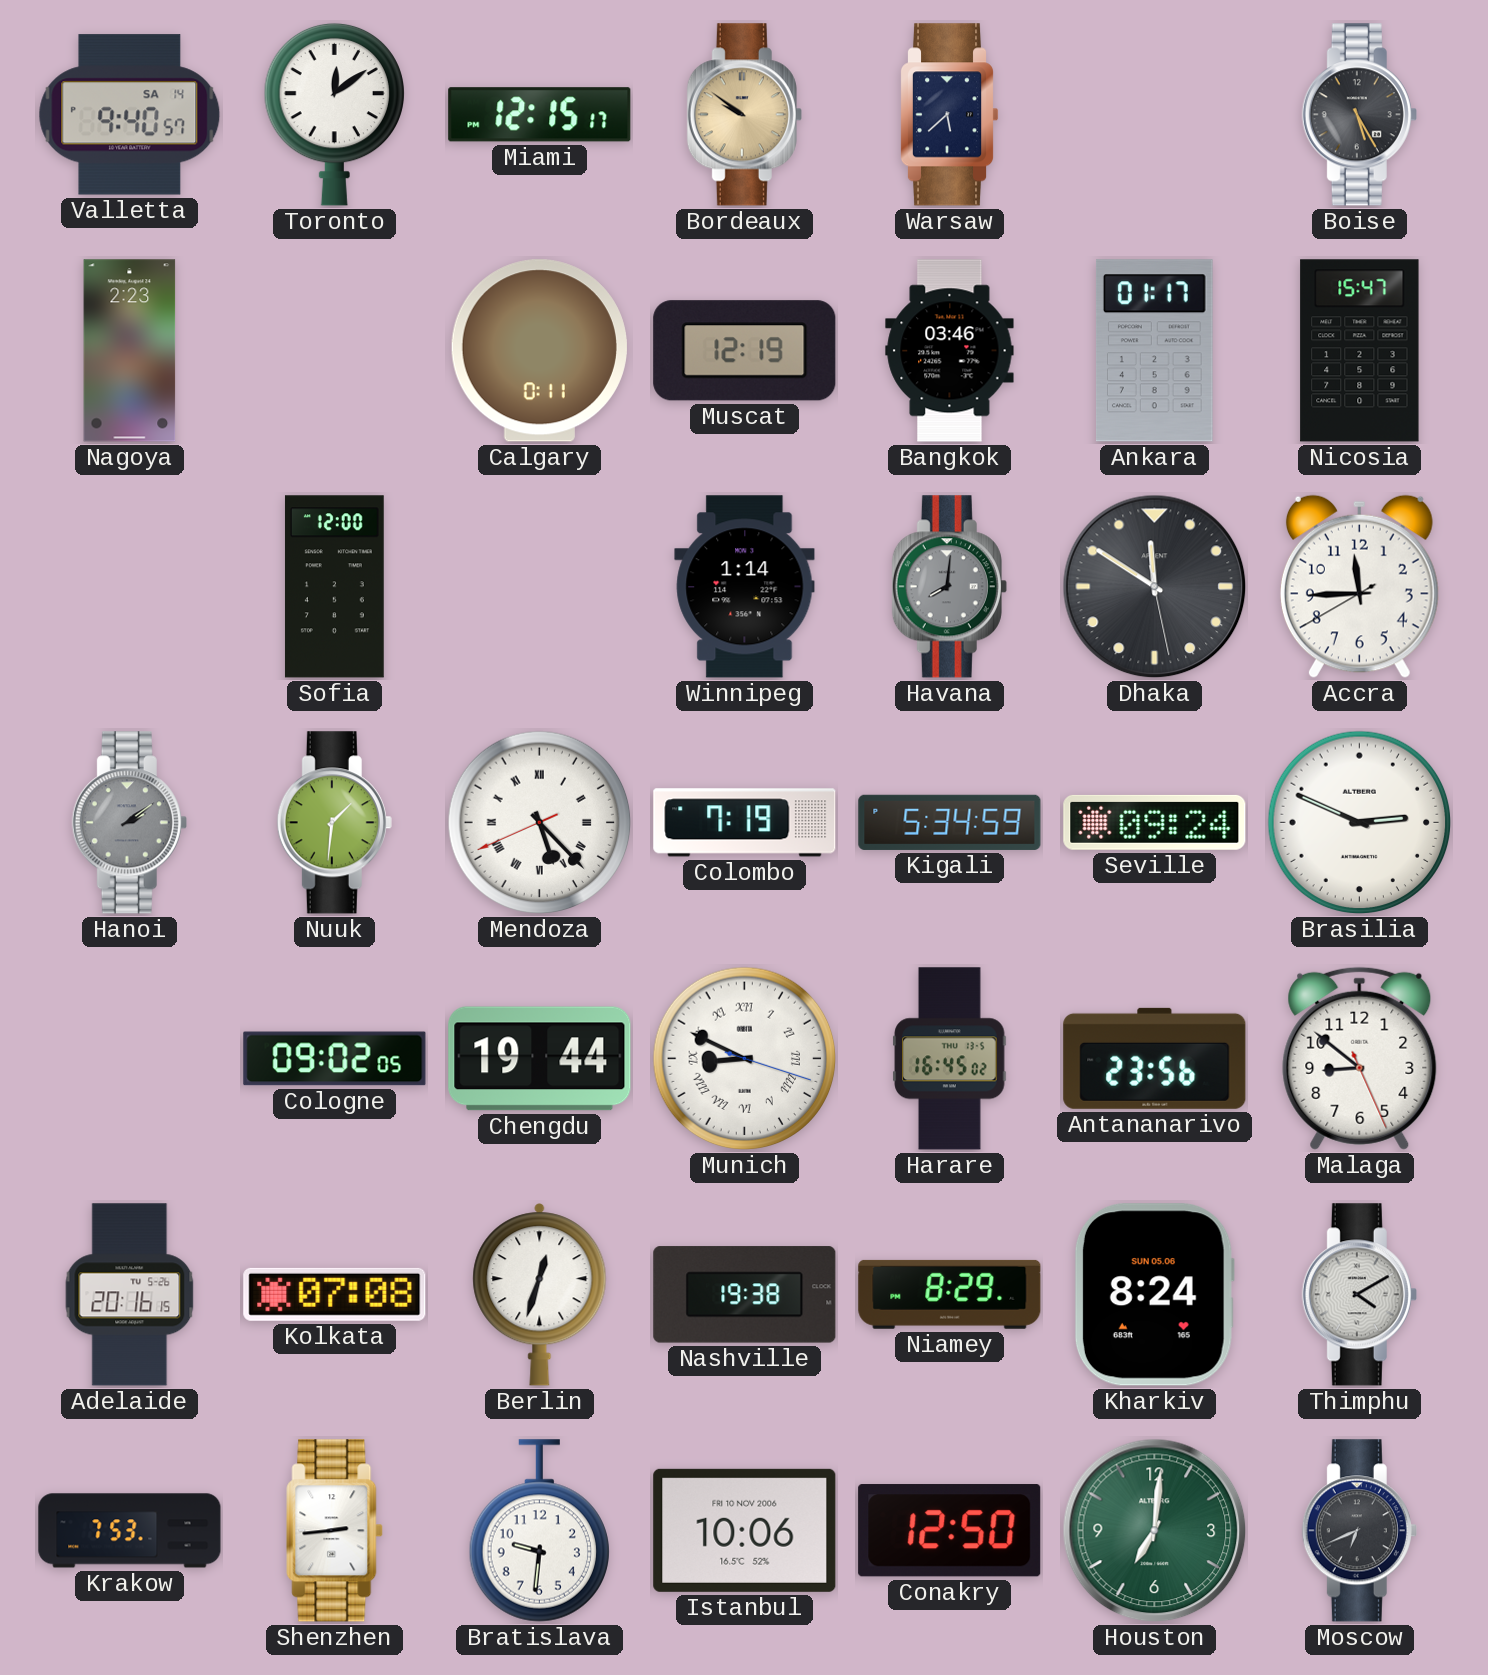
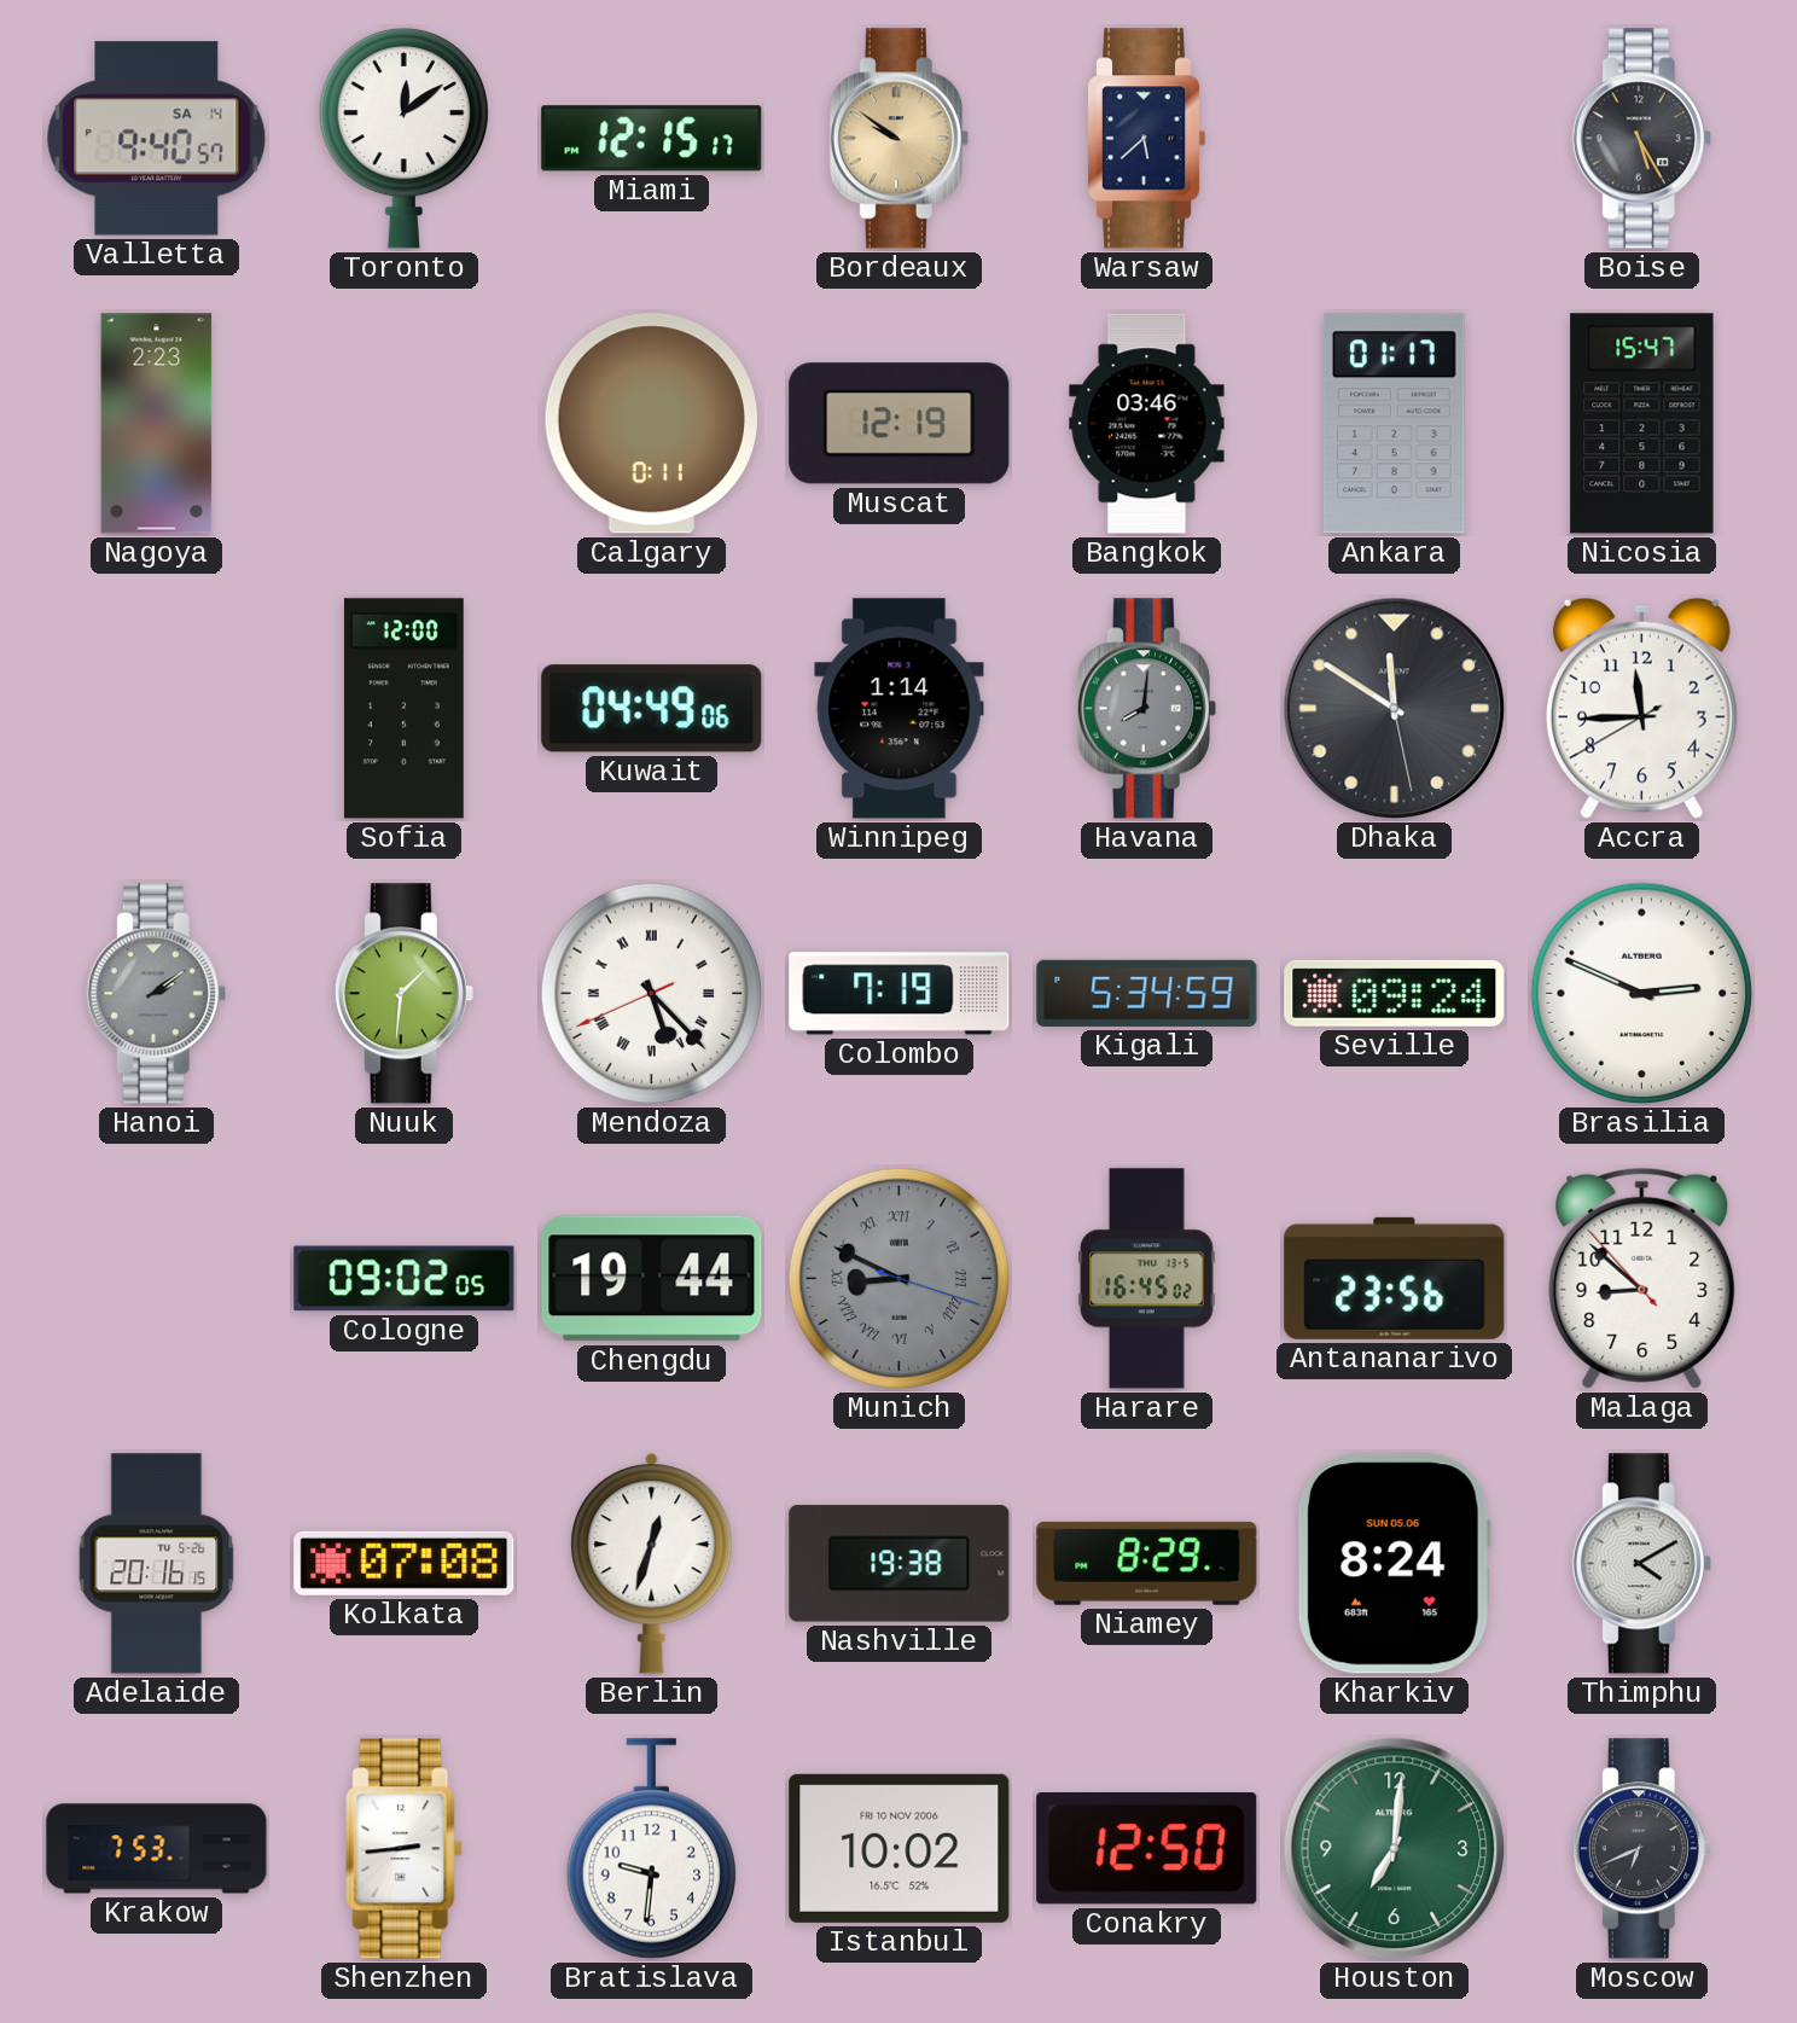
Kuwait: none -> 04:49 (652, 709)
Munich dial: white -> grey (900, 1279)
Malaga: 8:51:26 -> 8:51:53 (1642, 1278)
Istanbul: 10:06 -> 10:02 (900, 1848)
